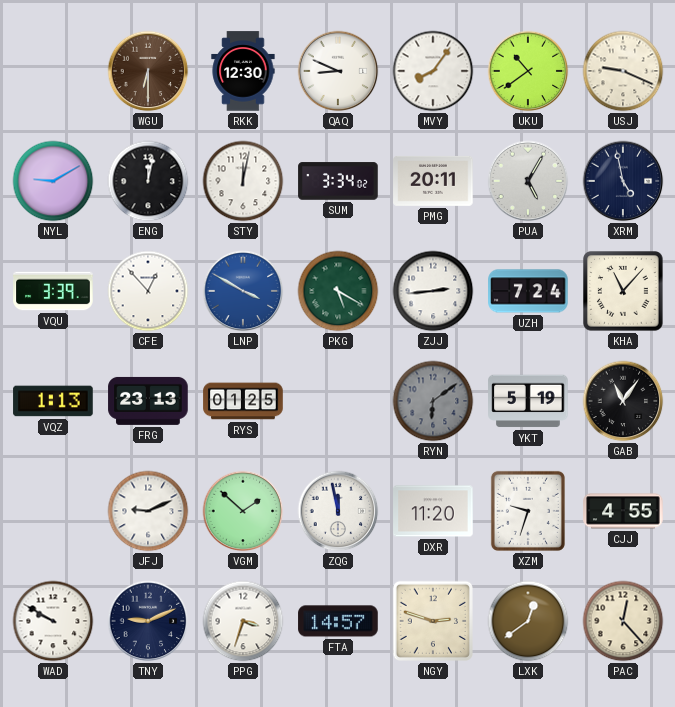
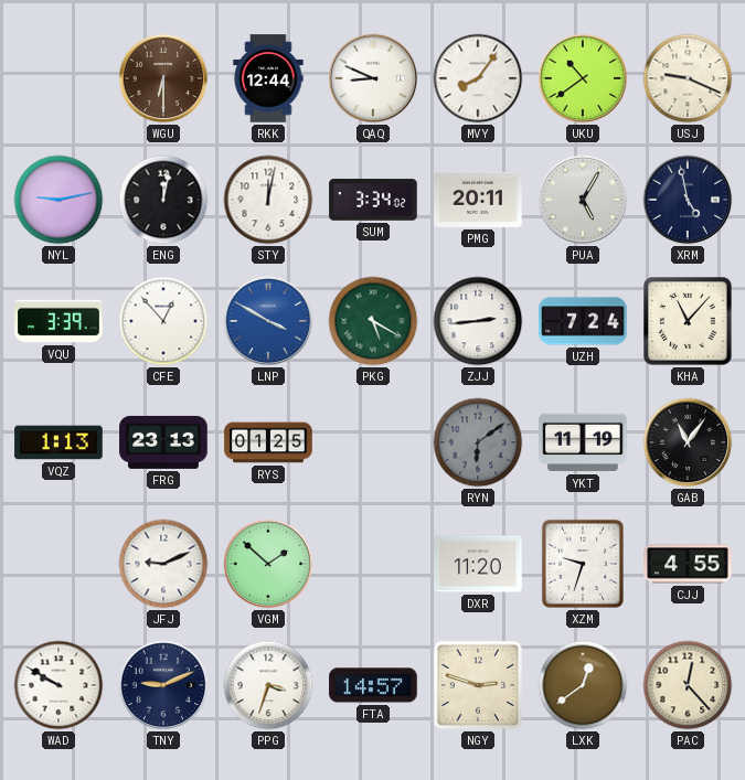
RKK: 12:30 -> 12:44 (268, 78)
NYL: 9:10 -> 9:13 (58, 200)
YKT: 5:19 -> 11:19 (583, 442)
ZQG: 11:58 -> none (338, 511)
